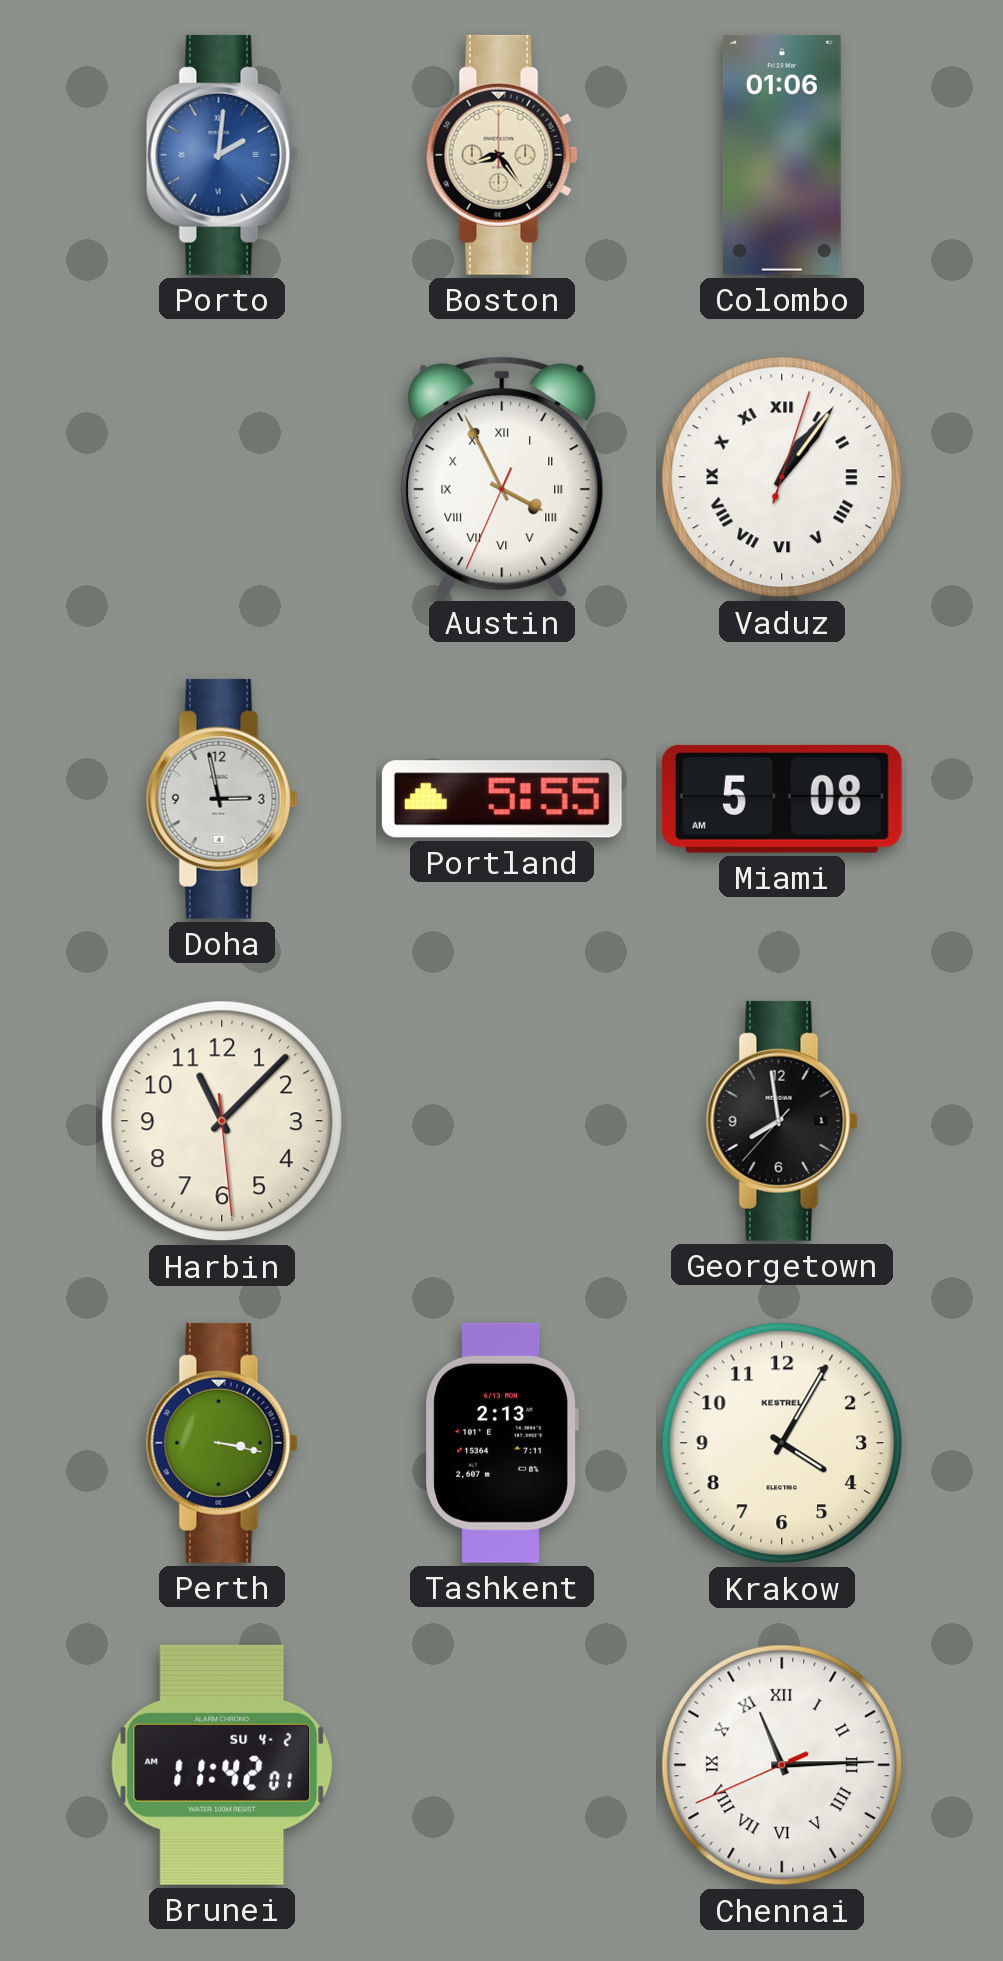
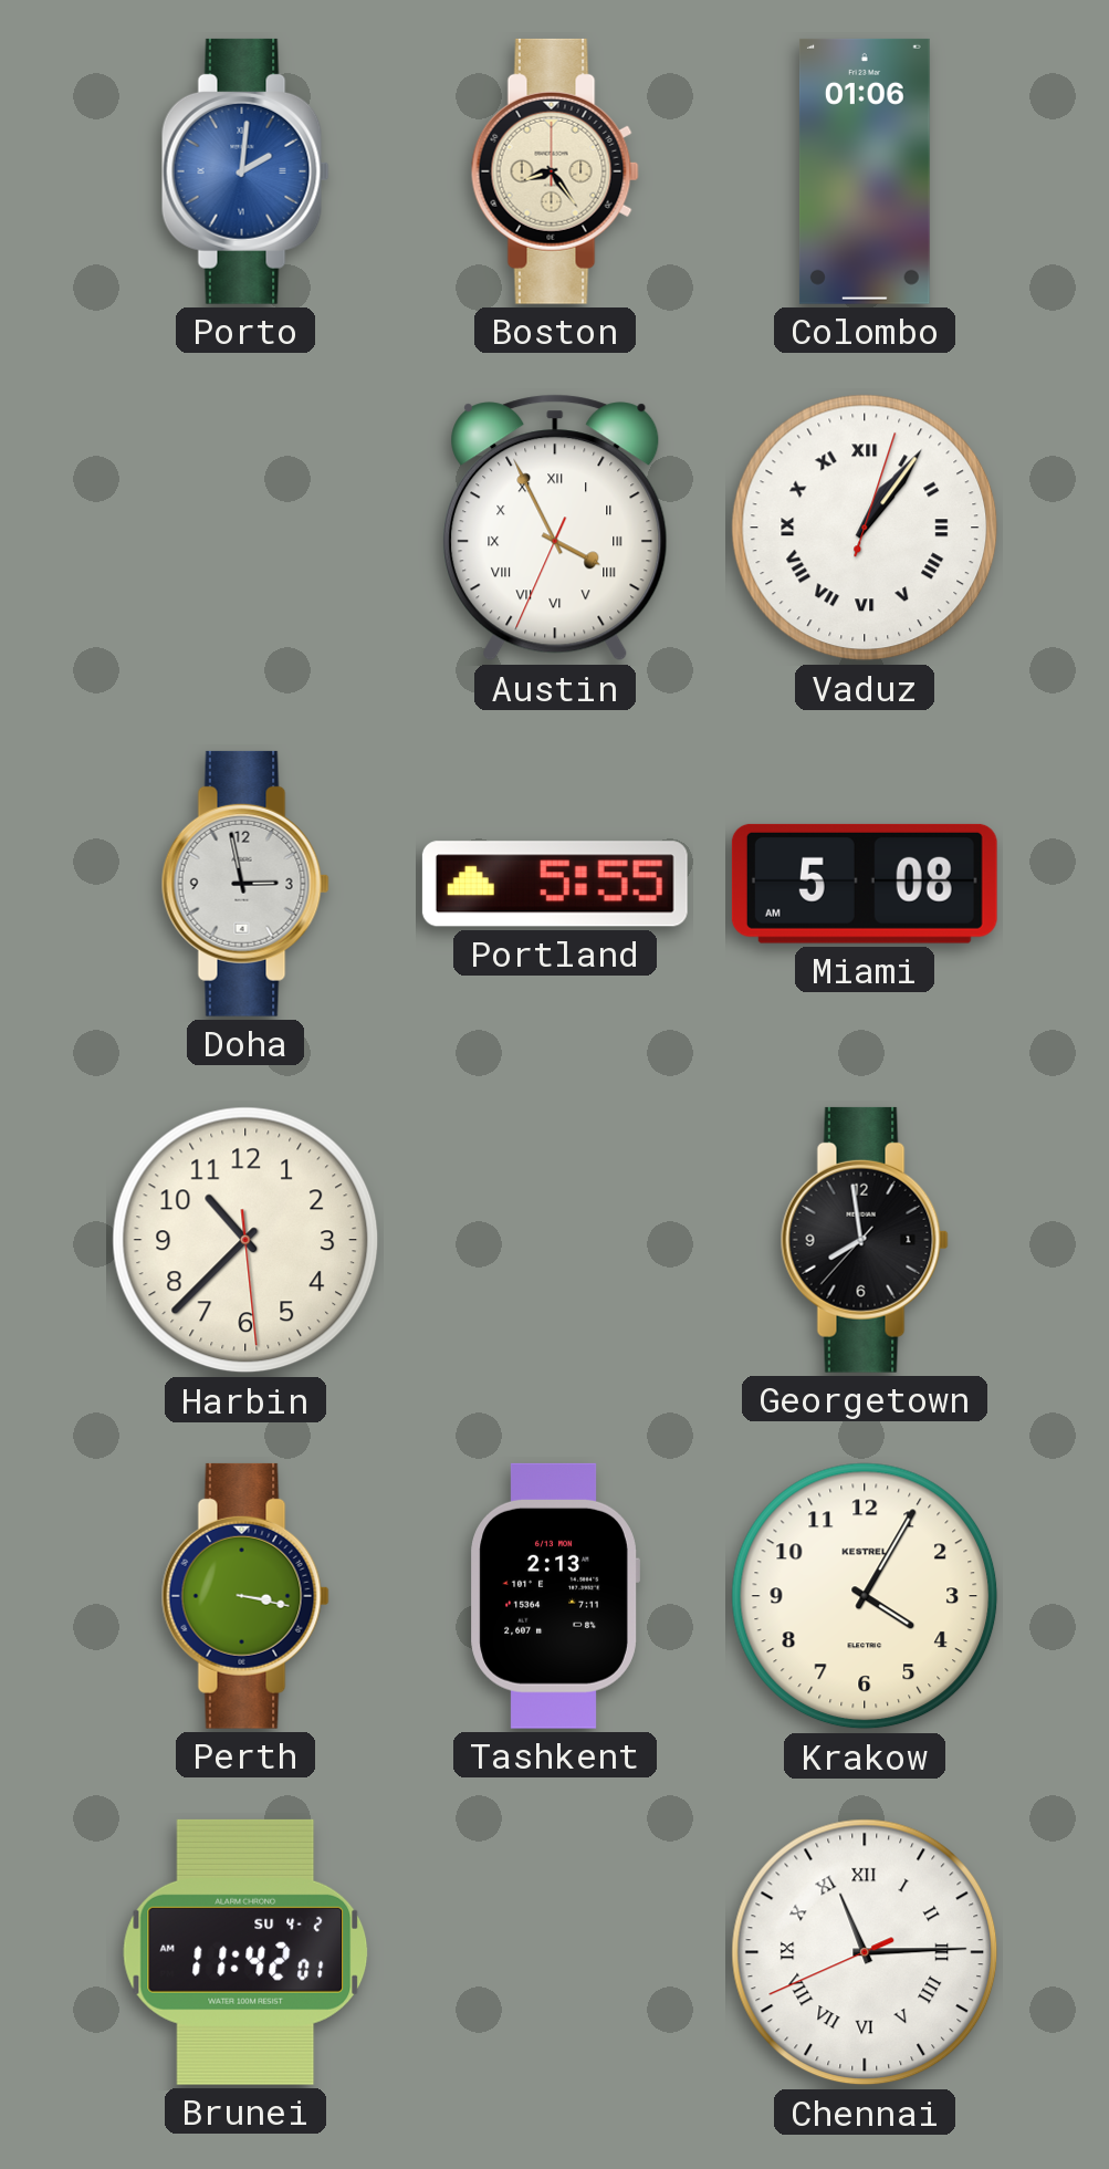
Harbin: 11:07 -> 10:37 (245, 1240)
